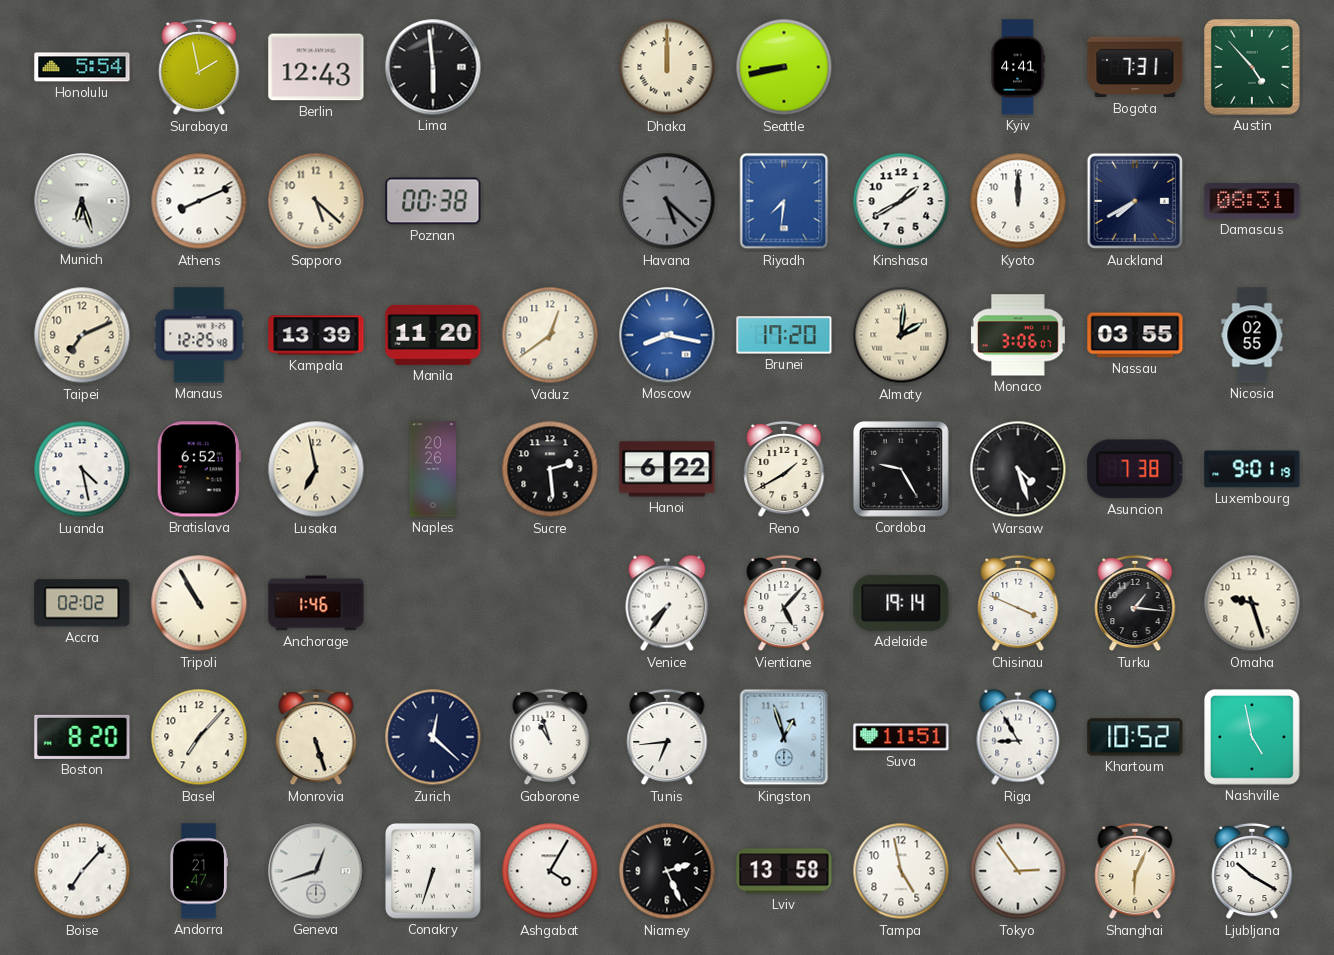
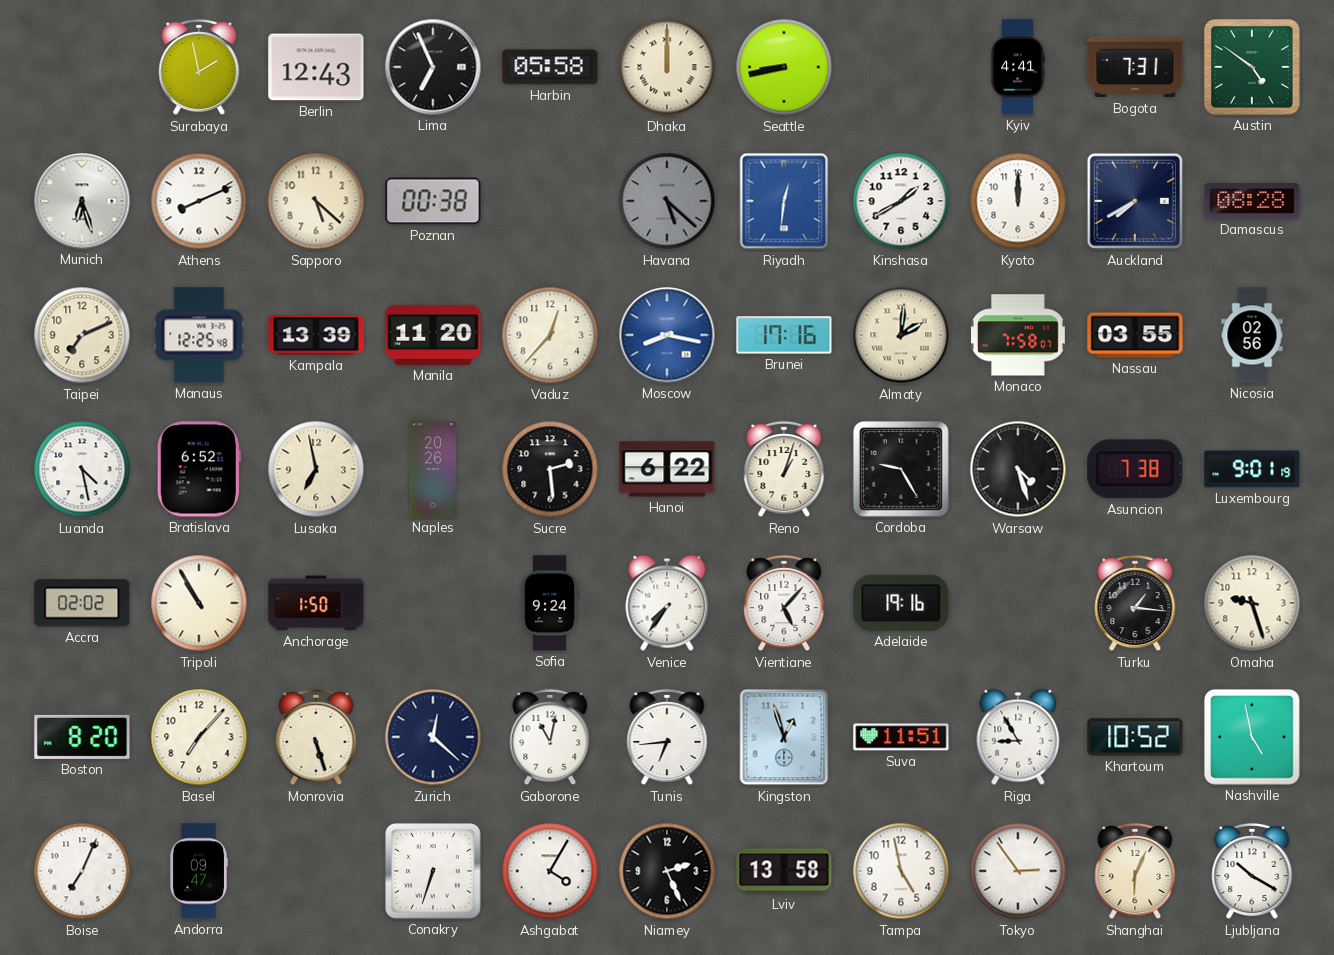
Honolulu: 5:54 -> none (82, 67)
Lima: 5:59 -> 6:56 (433, 67)
Harbin: none -> 05:58 (550, 67)
Austin: 4:53 -> 4:51 (1253, 68)
Riyadh: 7:31 -> 12:31 (784, 201)
Damascus: 08:31 -> 08:28 (1252, 201)
Vaduz: 12:39 -> 12:37 (550, 335)
Brunei: 17:20 -> 17:16 (784, 335)
Monaco: 3:06 -> 7:58 (1018, 335)
Nicosia: 02:55 -> 02:56 (1252, 335)
Reno: 1:40 -> 1:03 (784, 469)
Anchorage: 1:46 -> 1:50 (316, 603)
Sofia: none -> 9:24 (550, 603)
Adelaide: 19:14 -> 19:16 (901, 603)
Chisinau: 3:49 -> none (1018, 603)
Gaborone: 10:57 -> 11:02 (550, 737)
Boise: 7:07 -> 7:04 (82, 871)
Andorra: 21:47 -> 09:47 (198, 871)
Geneva: 12:42 -> none (316, 871)
